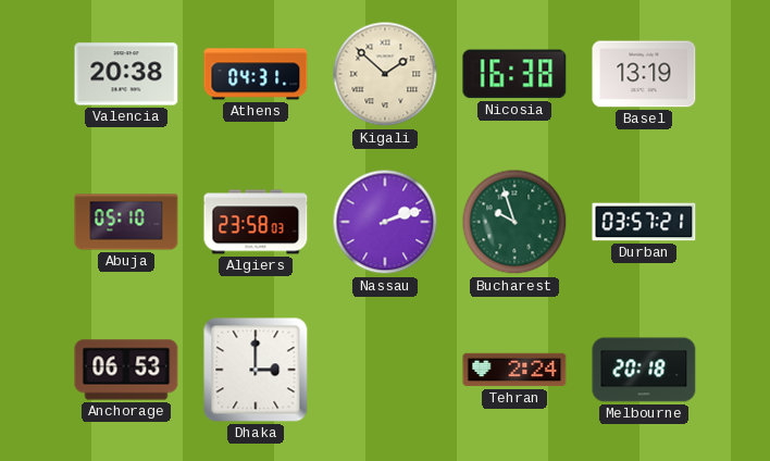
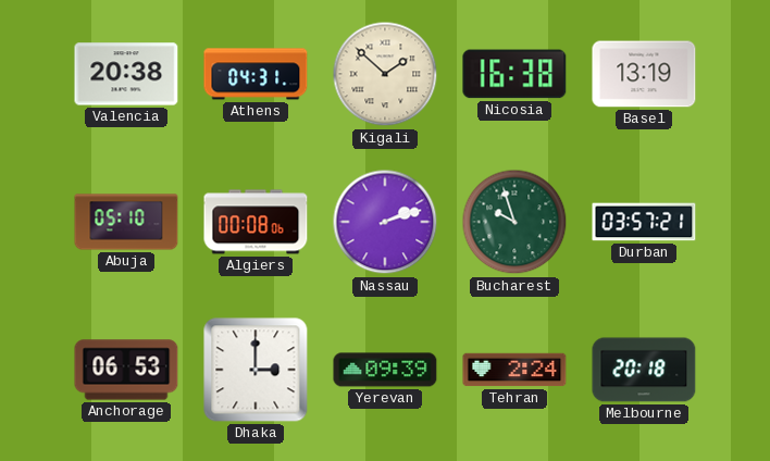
Algiers: 23:58 -> 00:08 (256, 222)
Yerevan: none -> 09:39 (385, 370)
